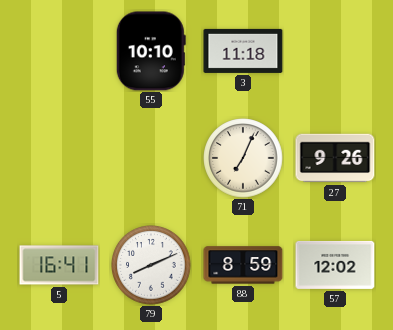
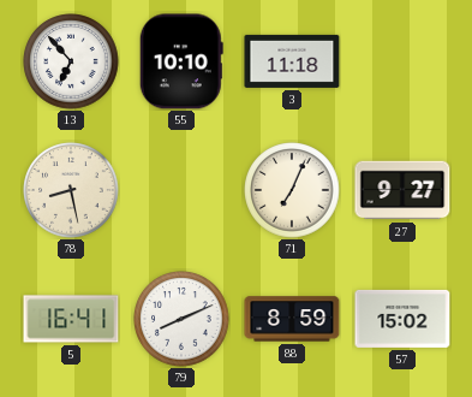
13: none -> 6:53 (71, 61)
78: none -> 8:28 (71, 190)
27: 9:26 -> 9:27 (402, 190)
57: 12:02 -> 15:02 (402, 319)
